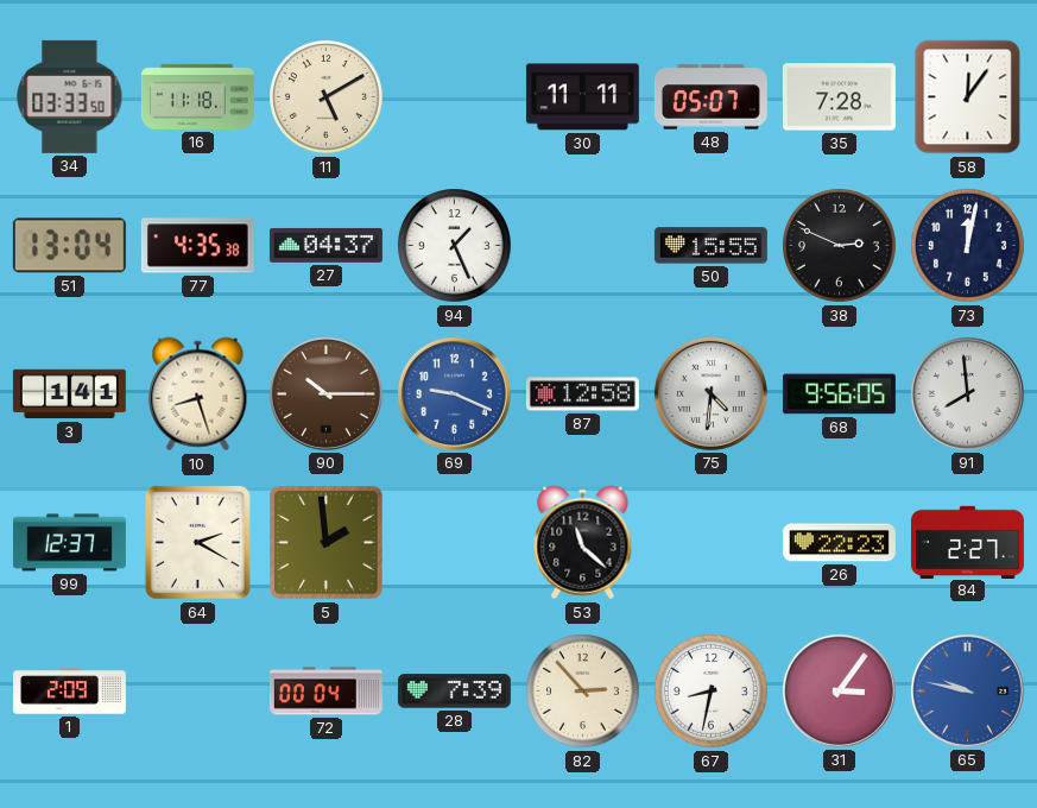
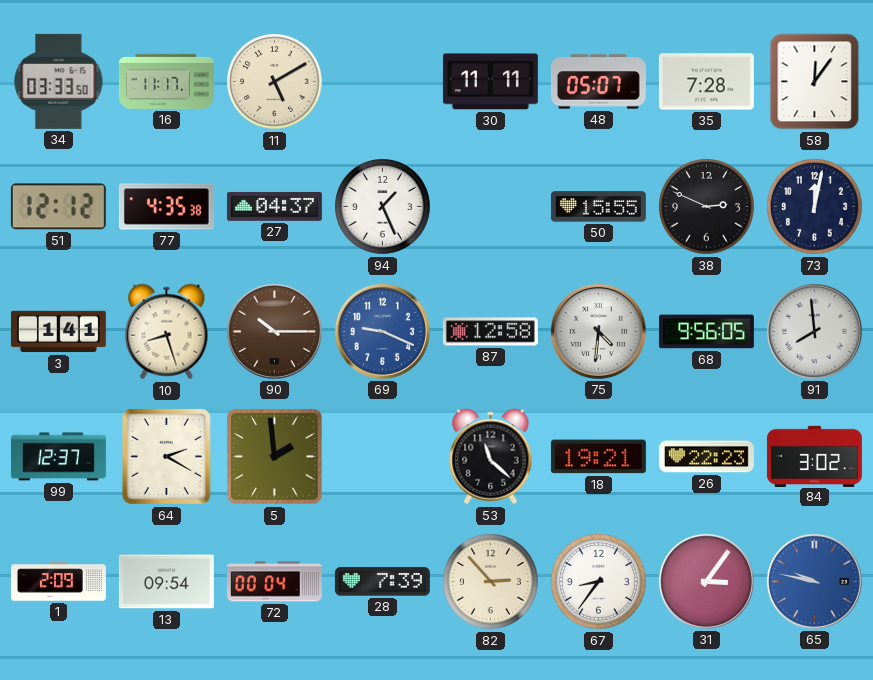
16: 11:18 -> 11:17 (166, 81)
51: 13:04 -> 12:12 (58, 207)
18: none -> 19:21 (598, 457)
84: 2:27 -> 3:02 (814, 456)
13: none -> 09:54 (166, 582)
67: 8:32 -> 8:36 (599, 582)
